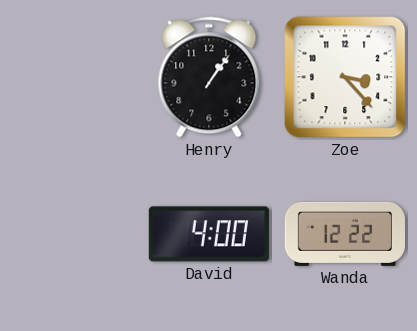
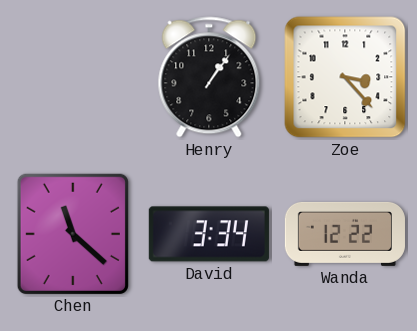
Chen: none -> 11:22 (73, 234)
David: 4:00 -> 3:34 (209, 234)
